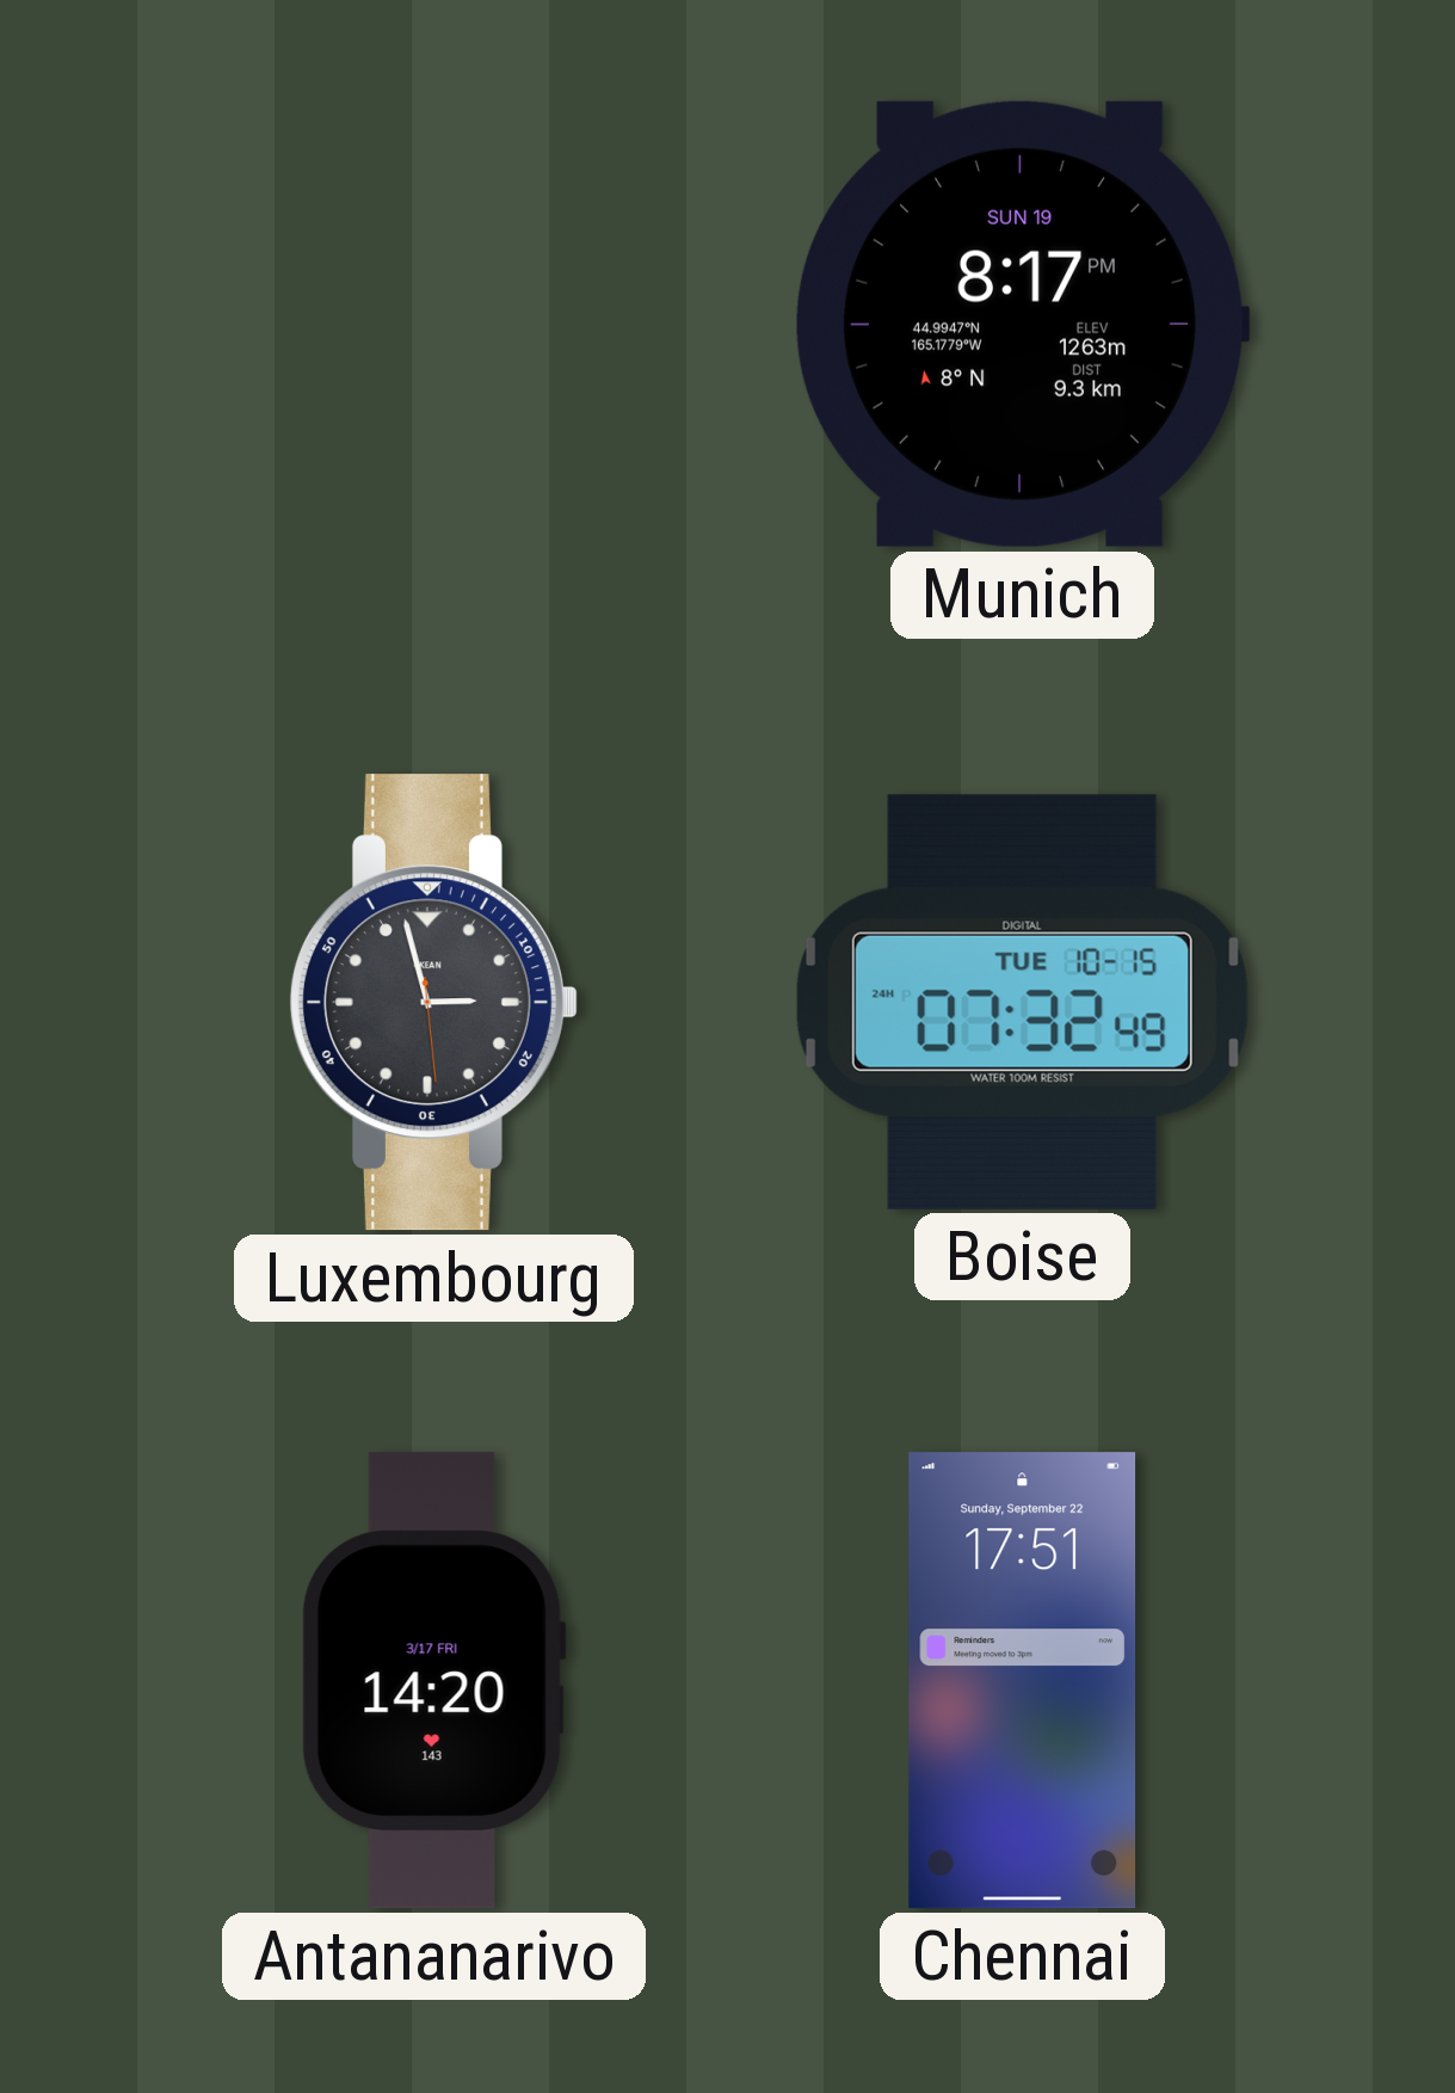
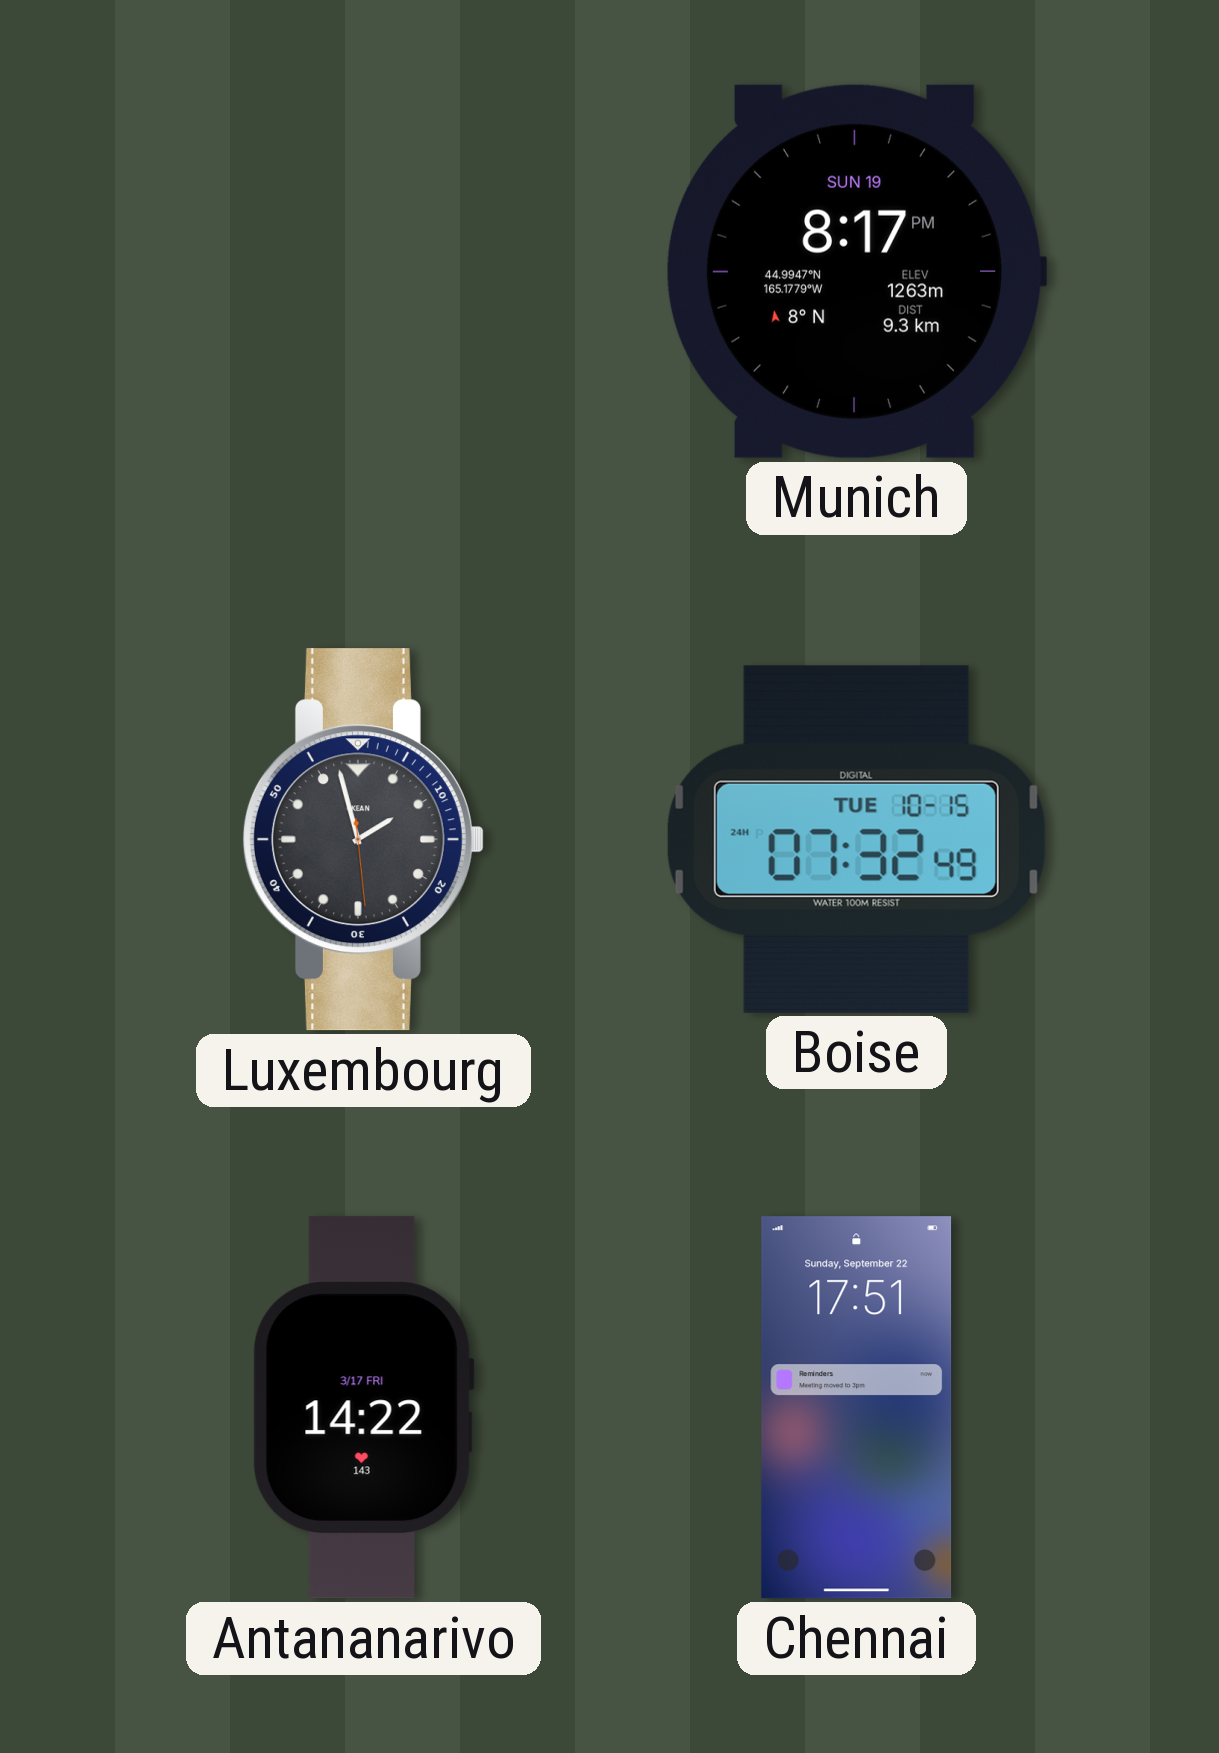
Luxembourg: 2:57 -> 1:57 (363, 840)
Antananarivo: 14:20 -> 14:22 (363, 1408)
